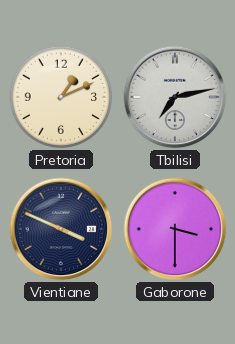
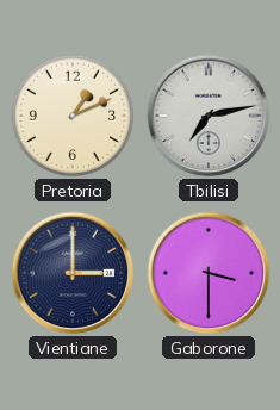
Vientiane: 3:49 -> 3:00 (73, 273)
